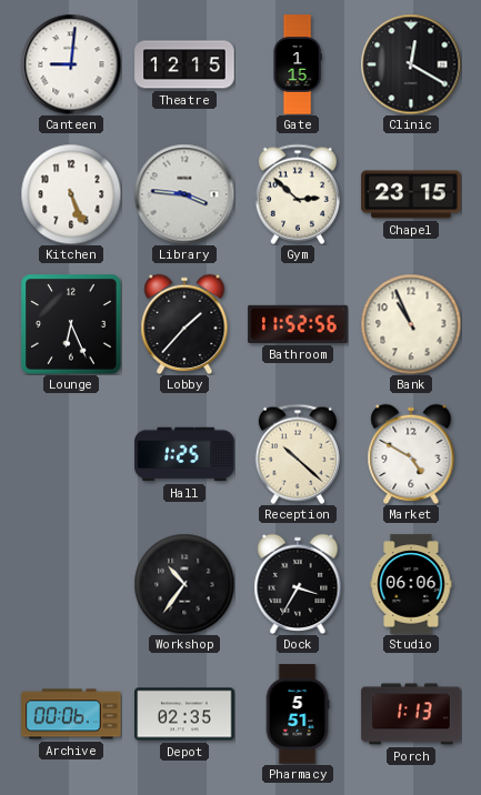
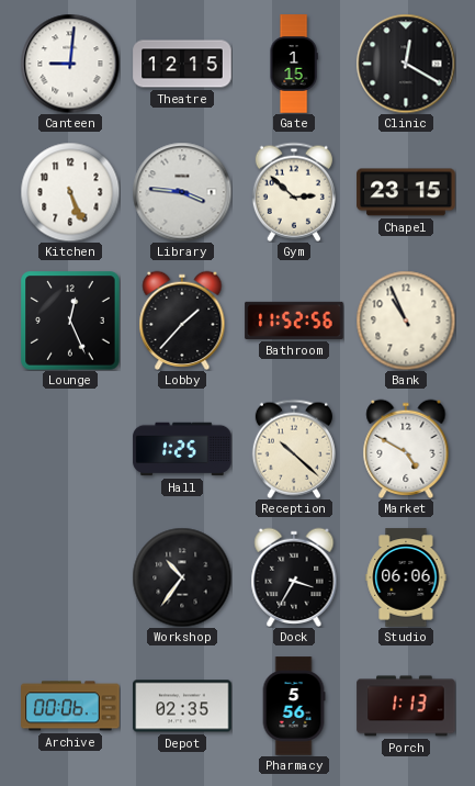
Lounge: 6:26 -> 12:26 (70, 321)
Pharmacy: 5:51 -> 5:56 (294, 706)
